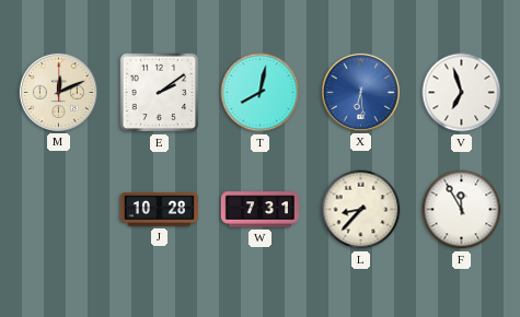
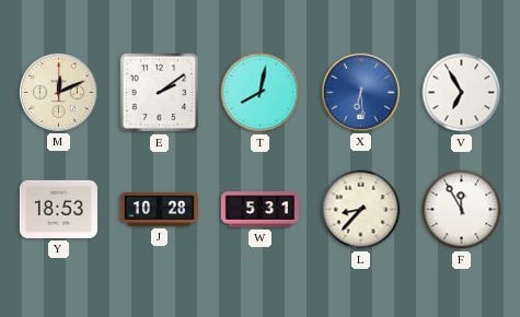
V: 6:57 -> 6:55 (462, 93)
Y: none -> 18:53 (58, 209)
W: 7:31 -> 5:31 (259, 210)
